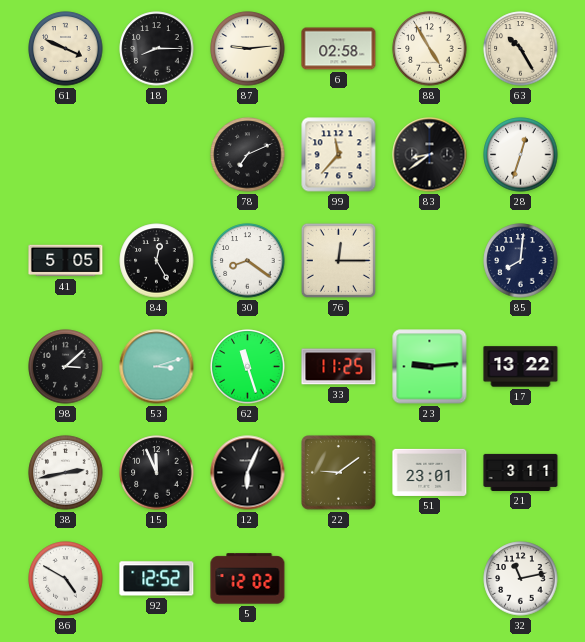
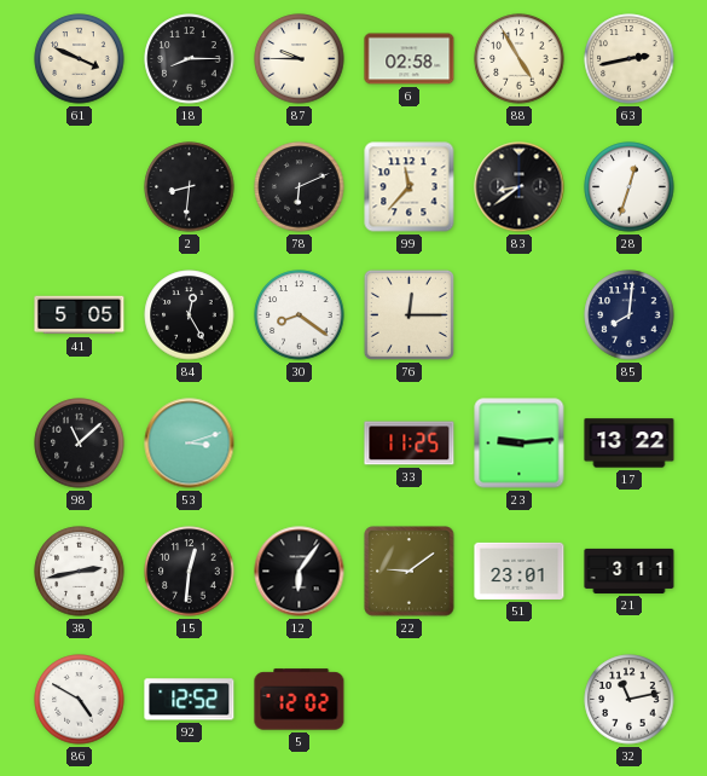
87: 9:14 -> 9:45 (300, 59)
63: 10:25 -> 2:43 (630, 59)
2: none -> 8:31 (190, 187)
78: 7:11 -> 6:11 (300, 187)
98: 3:08 -> 11:08 (80, 444)
62: 11:27 -> none (248, 367)
15: 11:56 -> 12:31 (190, 572)
12: 6:04 -> 6:06 (300, 572)
